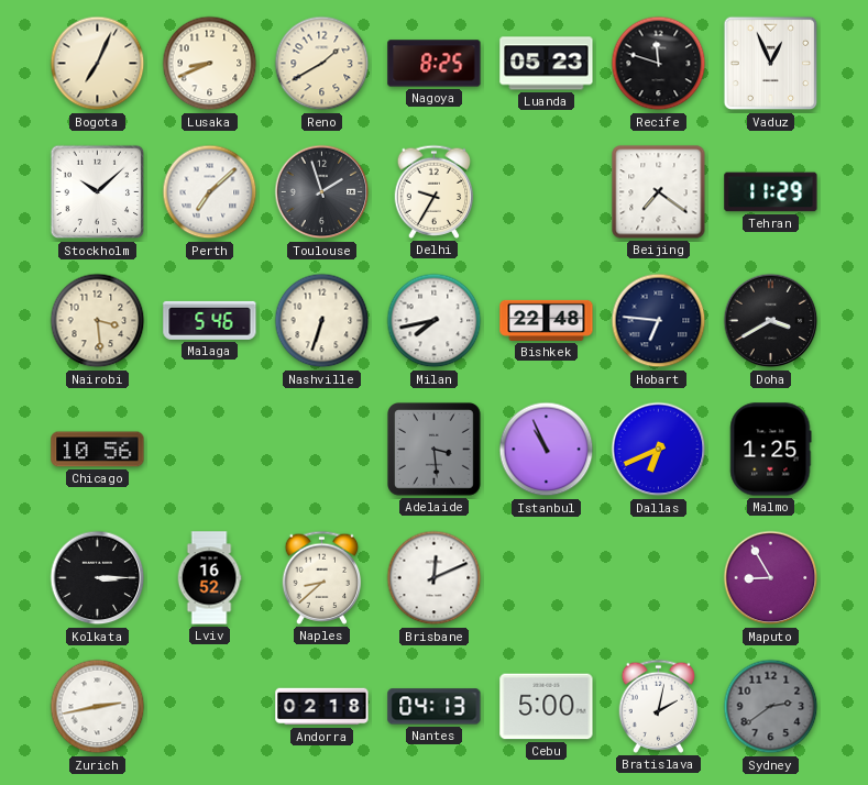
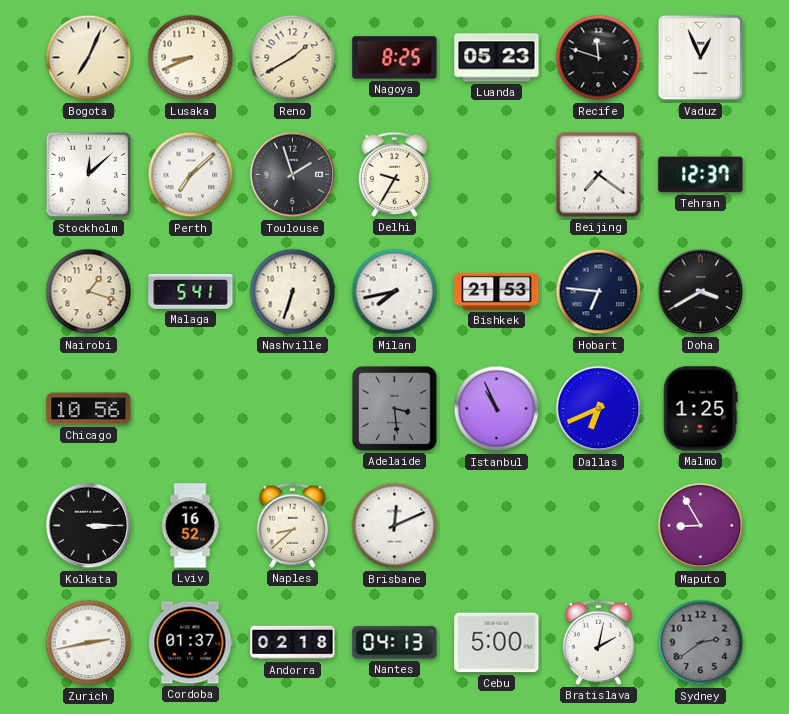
Stockholm: 10:08 -> 12:08 (89, 175)
Tehran: 11:29 -> 12:37 (701, 175)
Nairobi: 3:29 -> 1:18 (89, 292)
Malaga: 5:46 -> 5:41 (191, 291)
Bishkek: 22:48 -> 21:53 (497, 291)
Cordoba: none -> 01:37 (191, 643)
